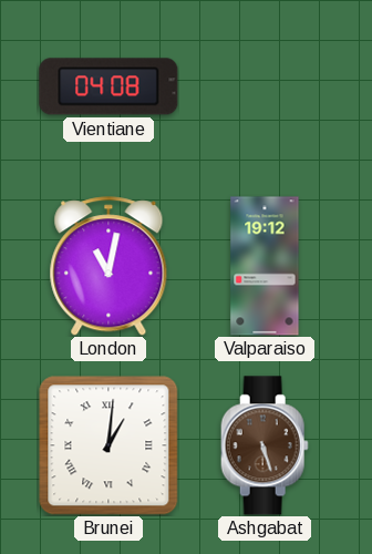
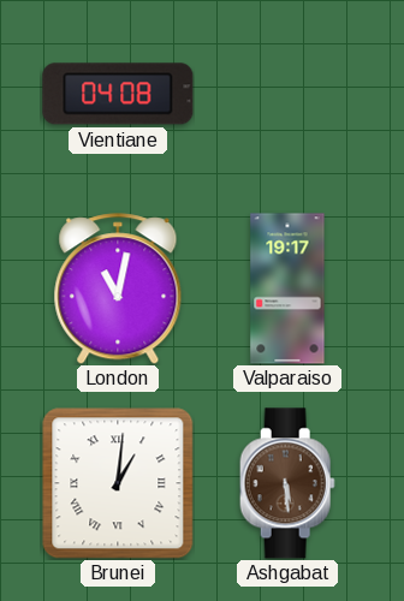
Valparaiso: 19:12 -> 19:17 (287, 288)
Ashgabat: 5:27 -> 5:29 (287, 483)
